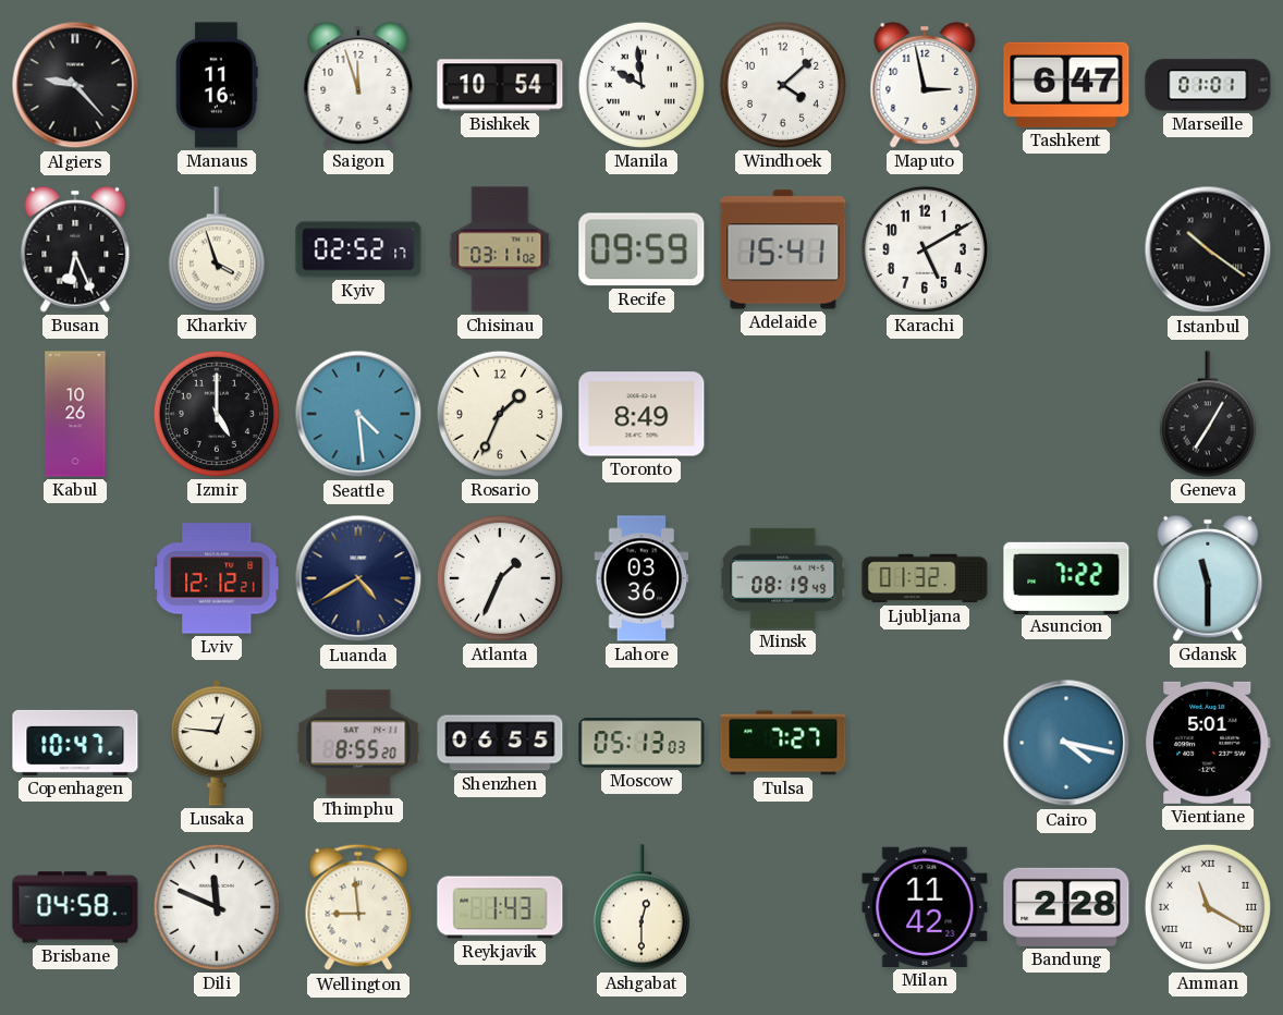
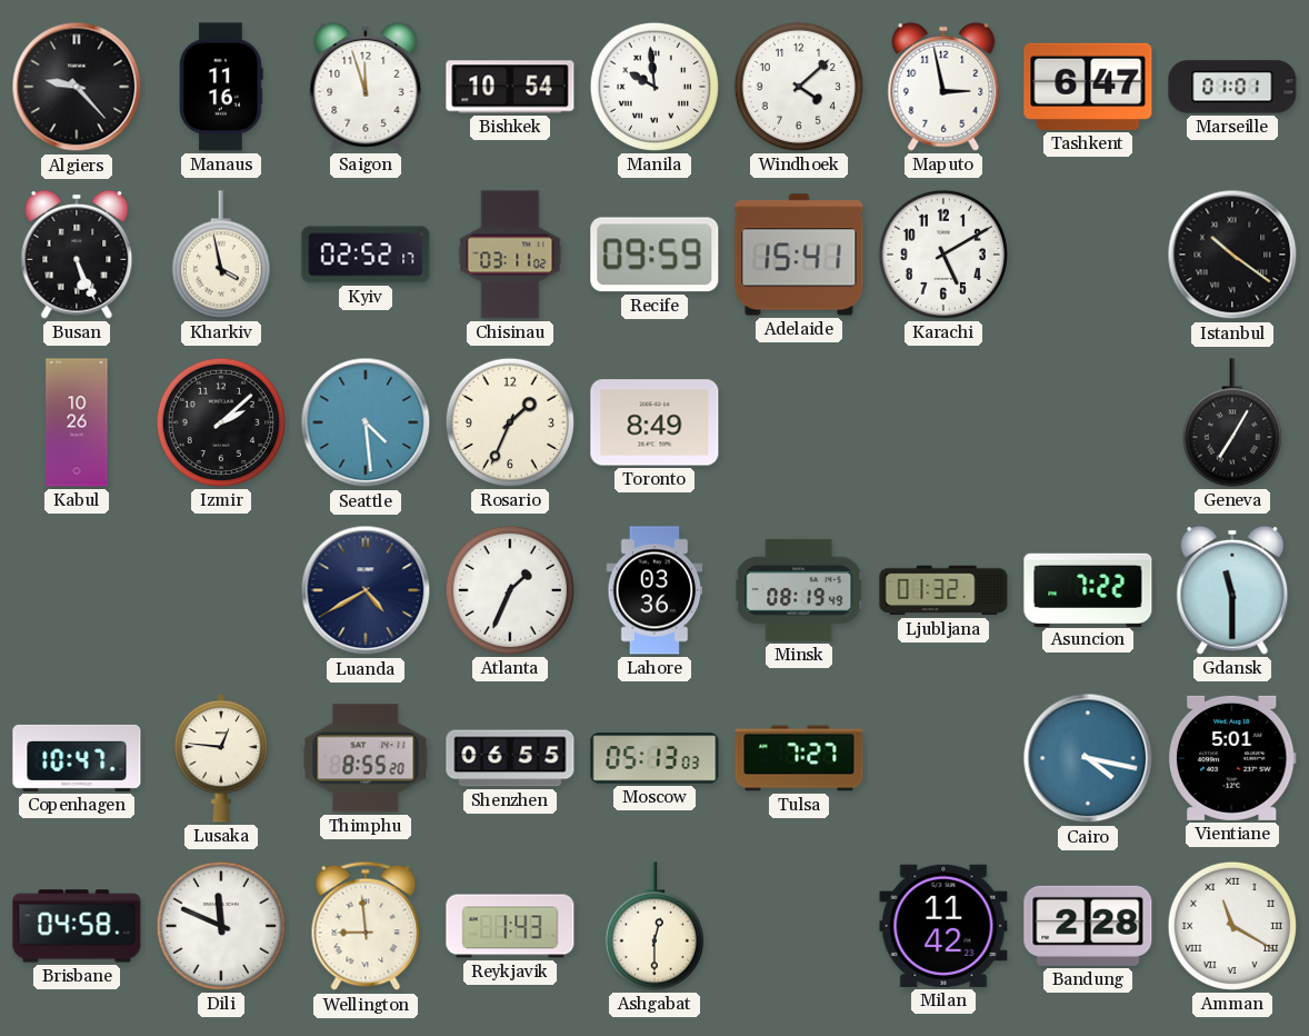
Busan: 6:26 -> 5:26 (77, 255)
Kharkiv: 3:57 -> 3:58 (221, 255)
Izmir: 5:00 -> 2:08 (221, 422)
Lviv: 12:12 -> none (217, 578)
